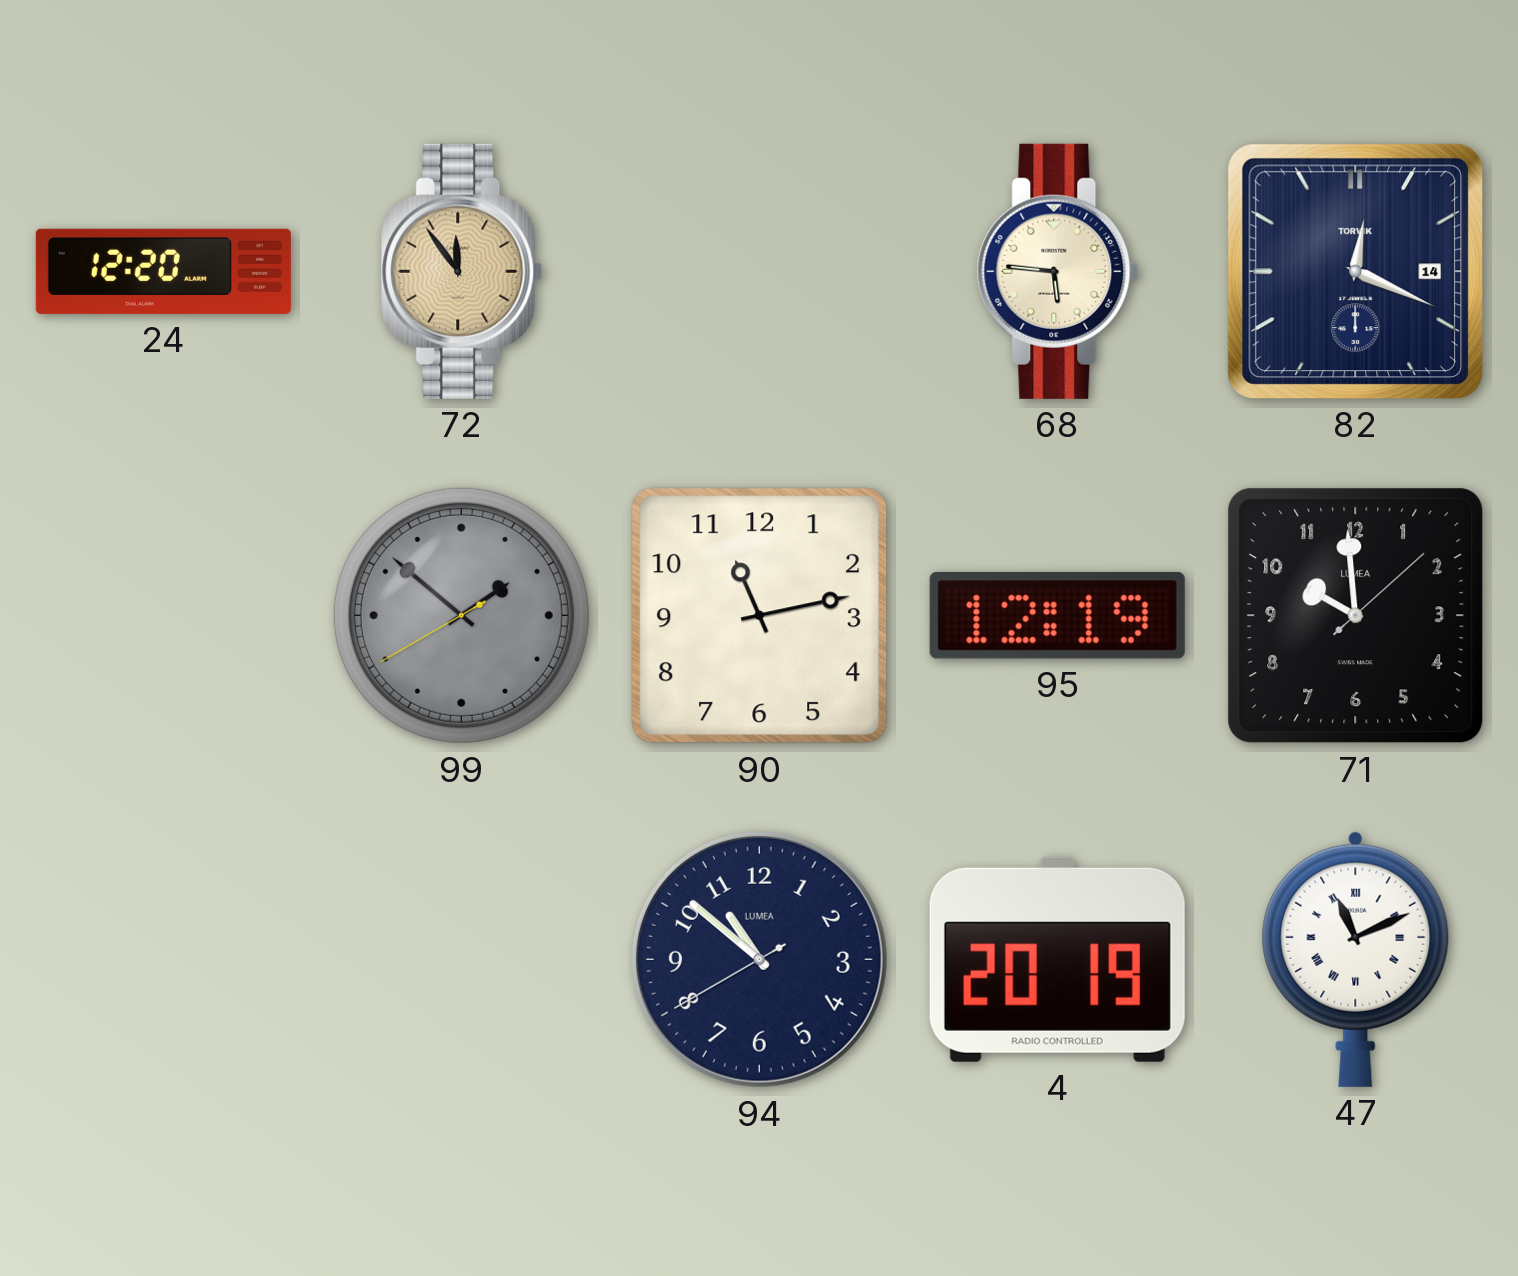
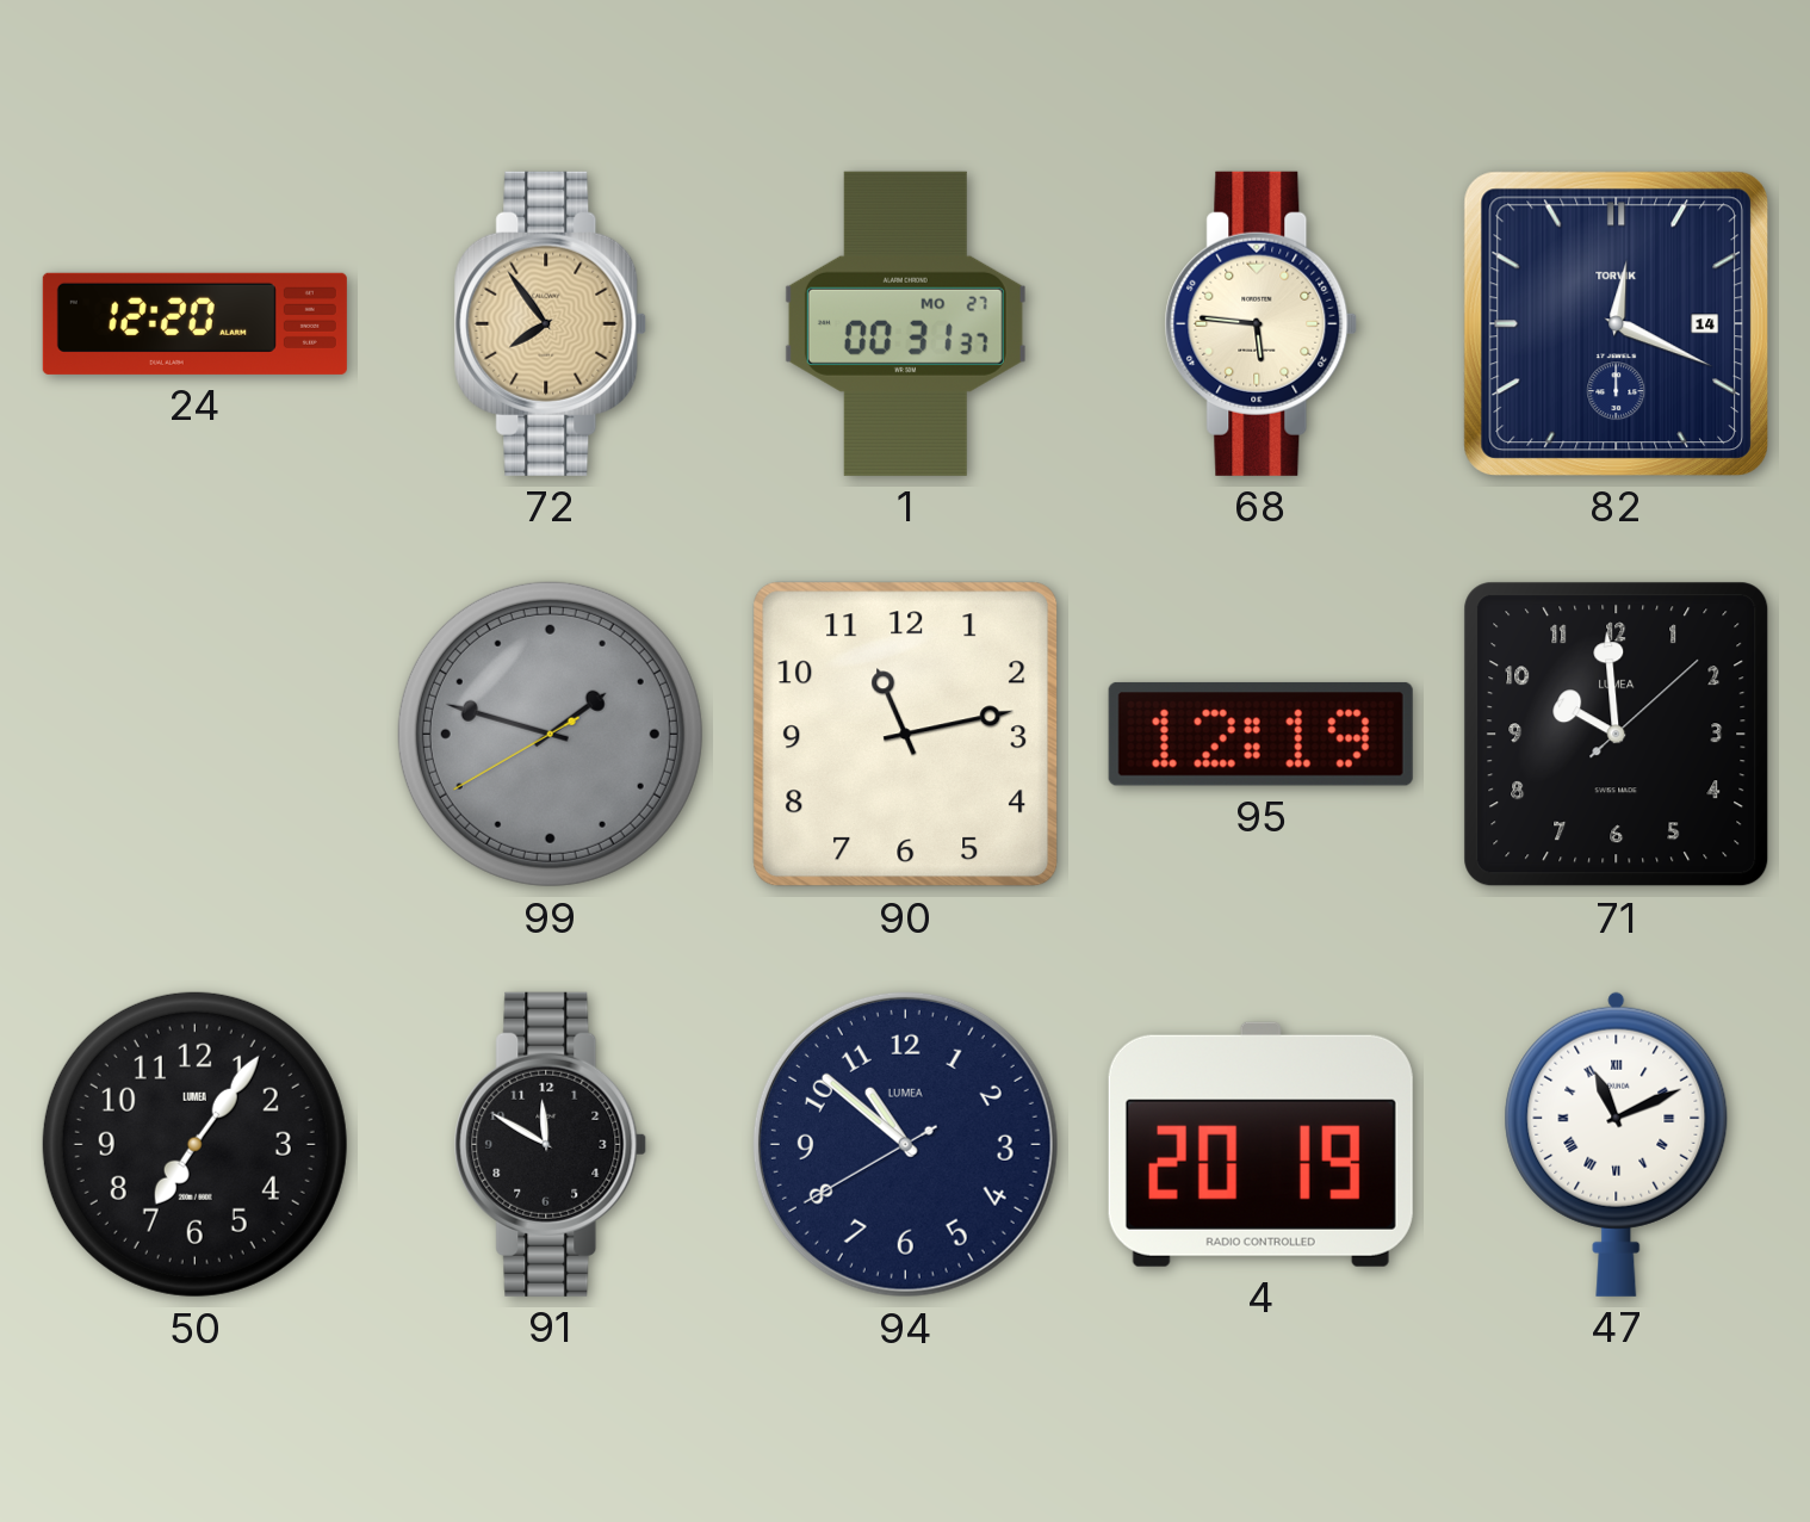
72: 11:54 -> 7:54 (551, 323)
1: none -> 00:31 (905, 323)
99: 1:51 -> 1:47 (550, 734)
50: none -> 7:06 (194, 1144)
91: none -> 11:50 (551, 1144)
